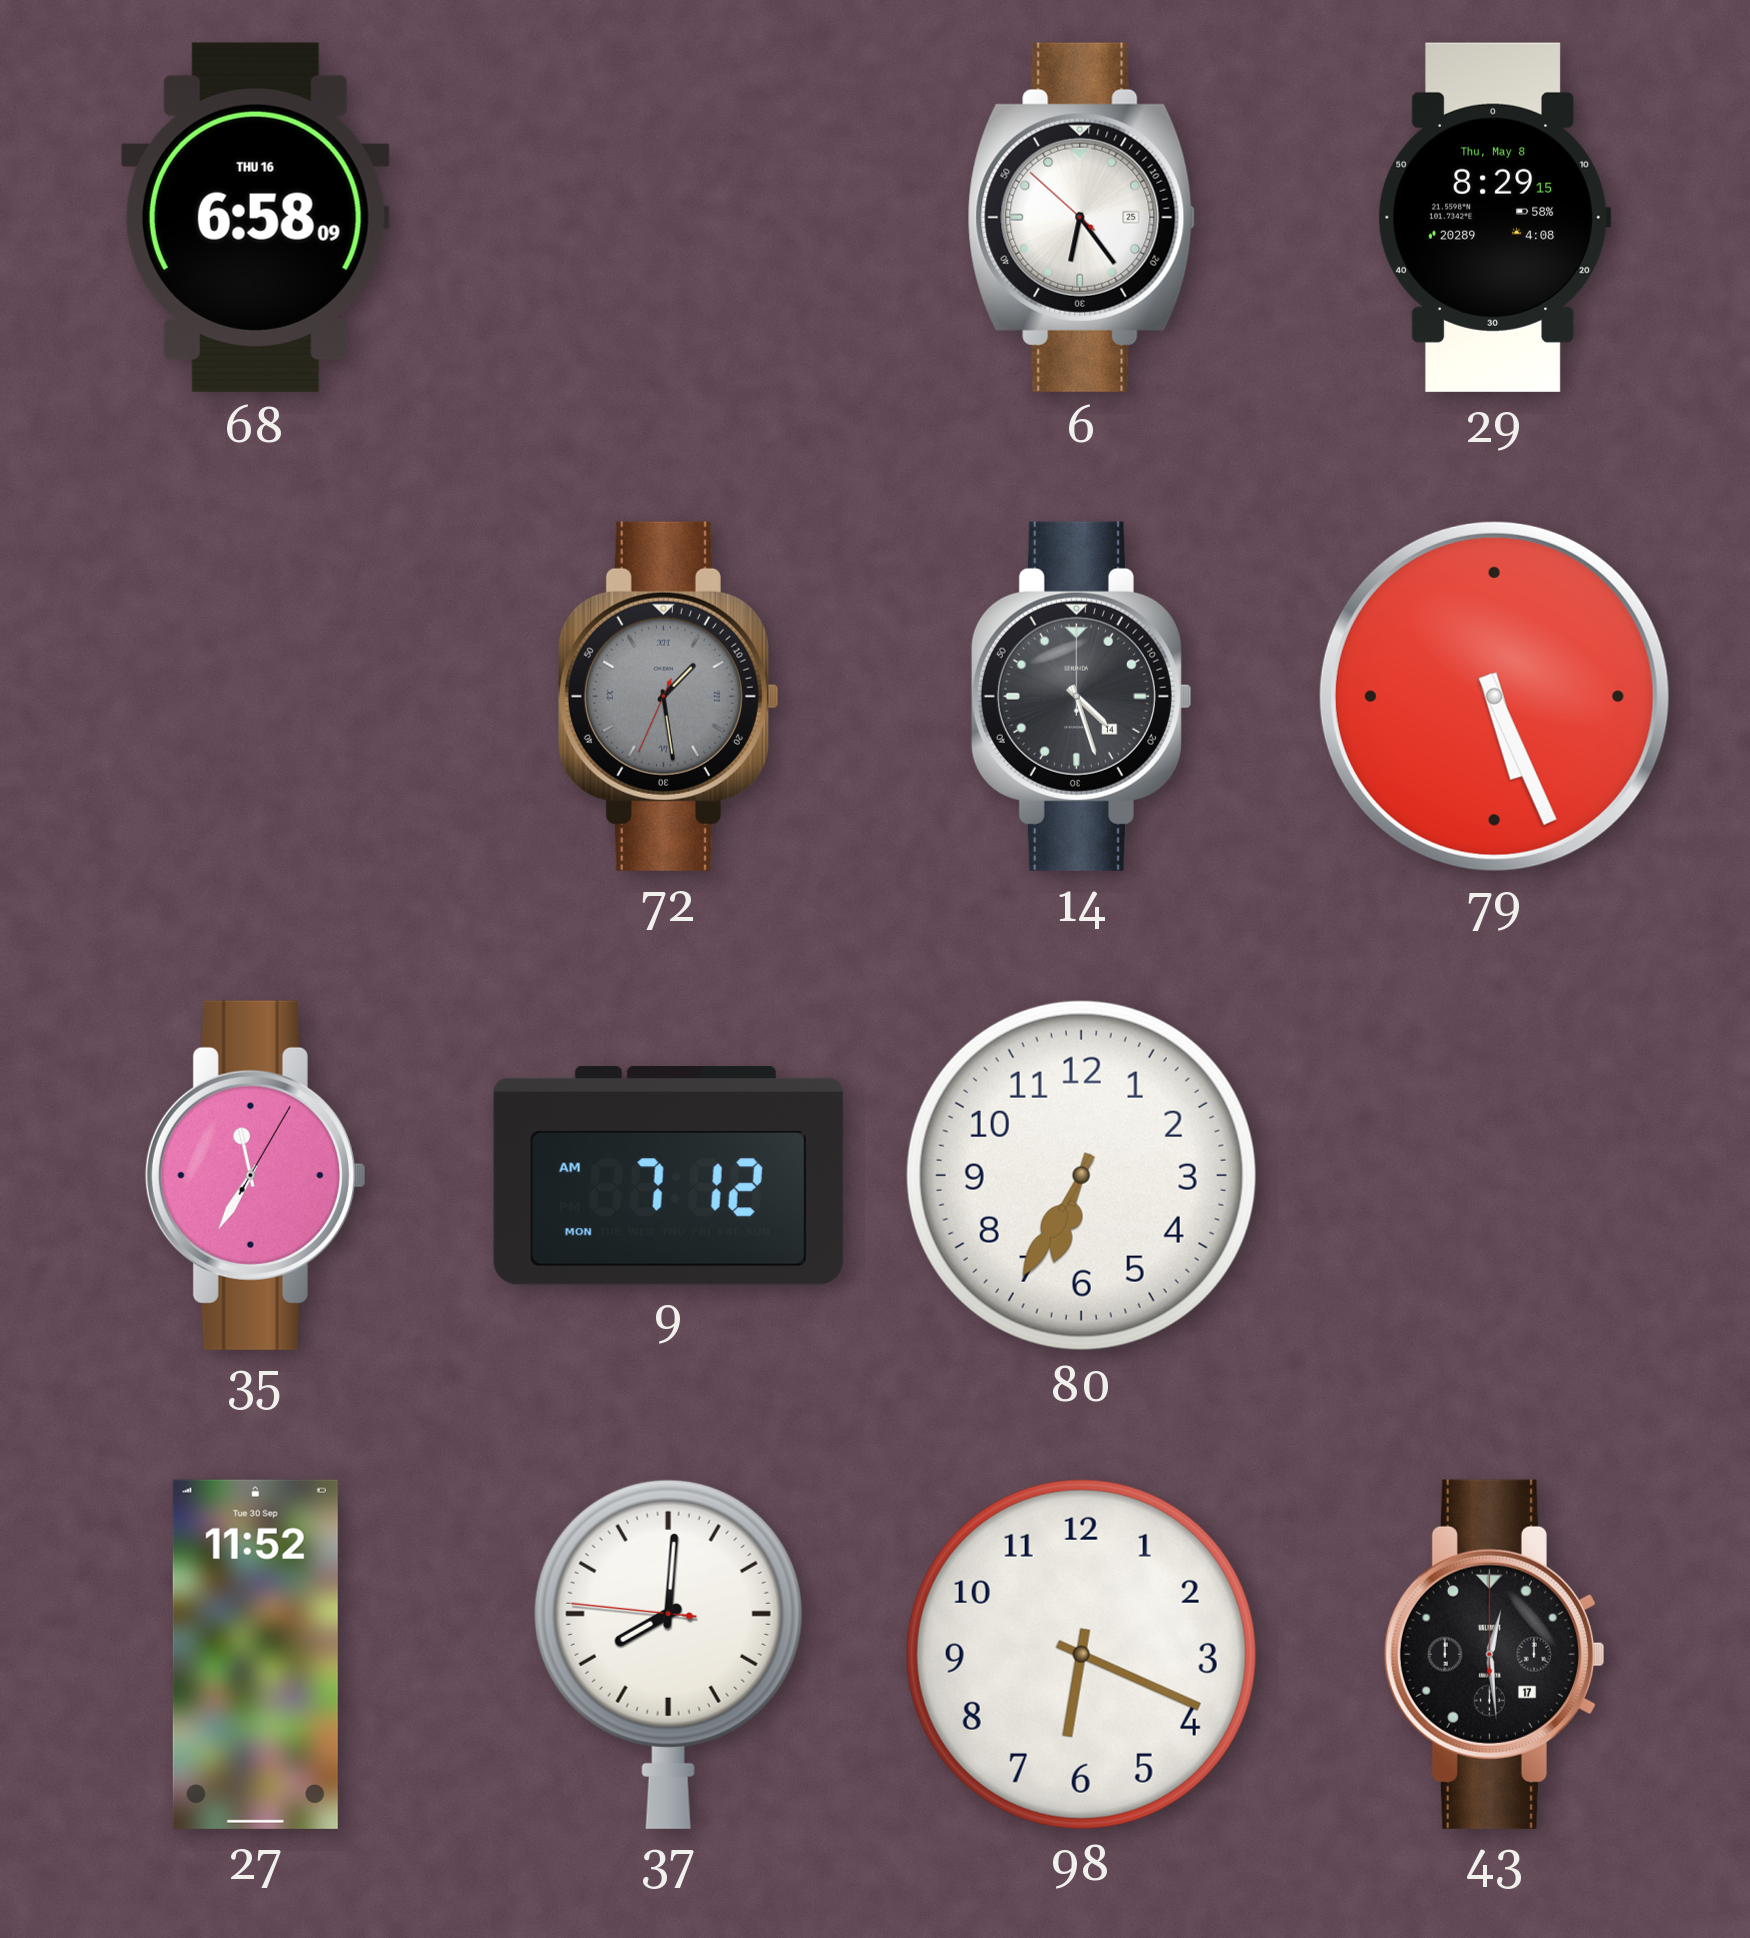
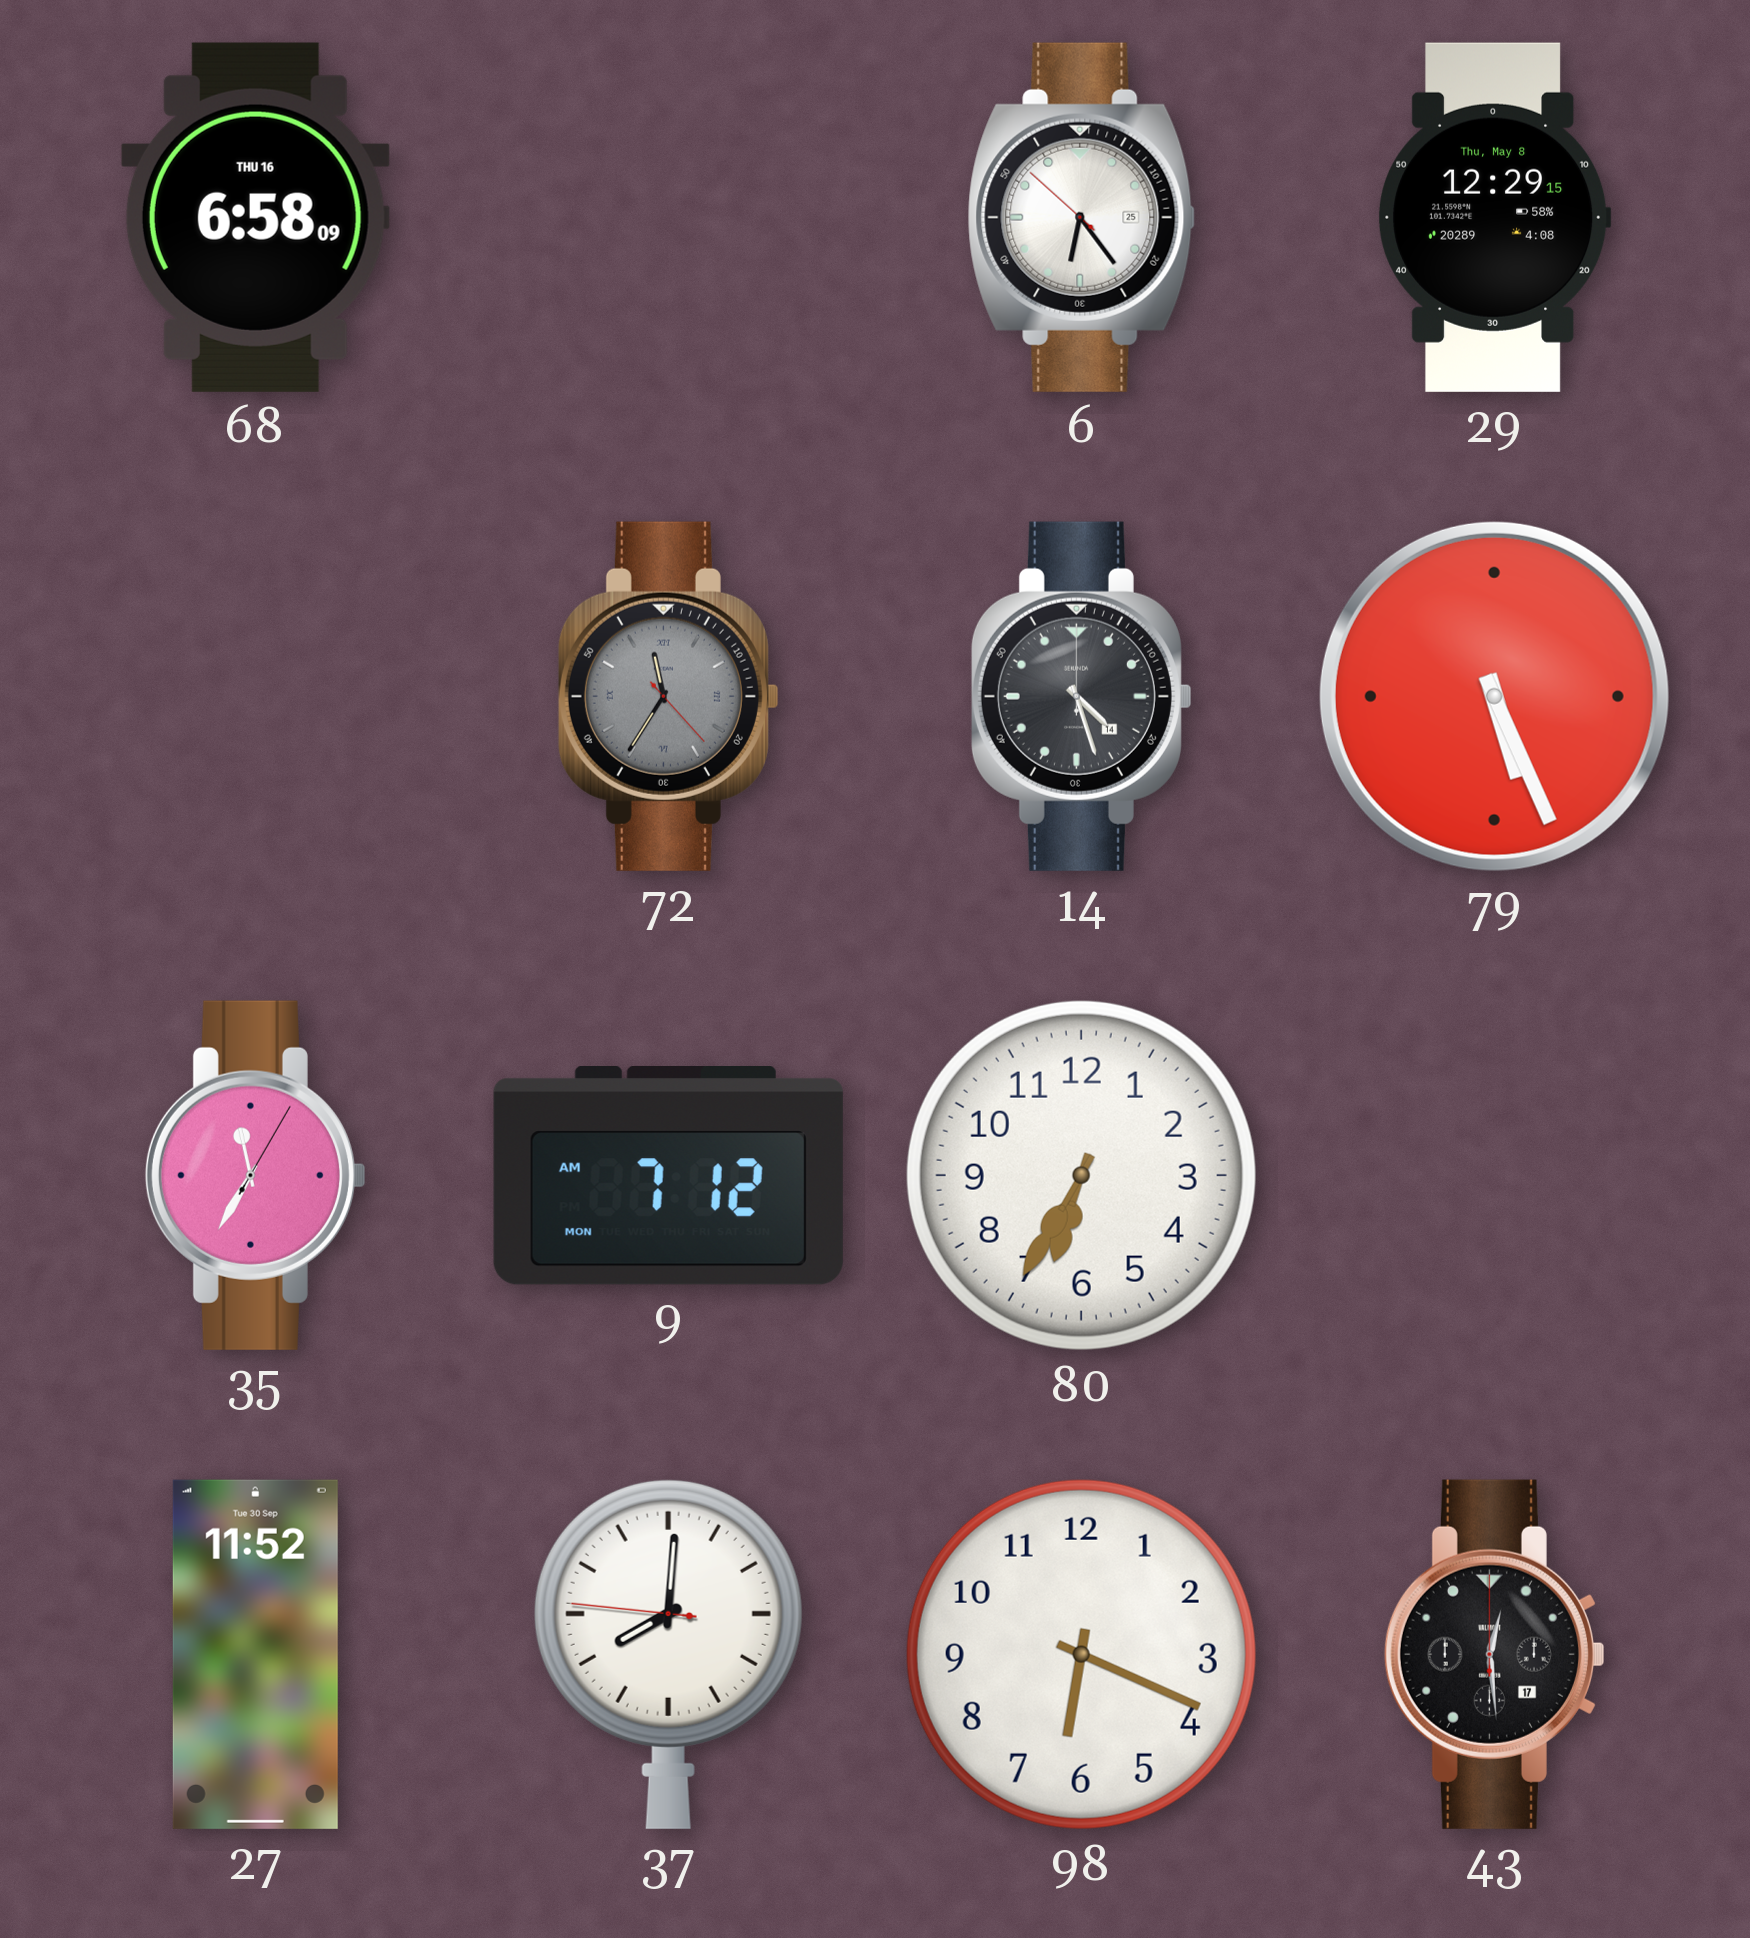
29: 8:29 -> 12:29 (1494, 217)
72: 1:28 -> 11:35 (668, 696)
